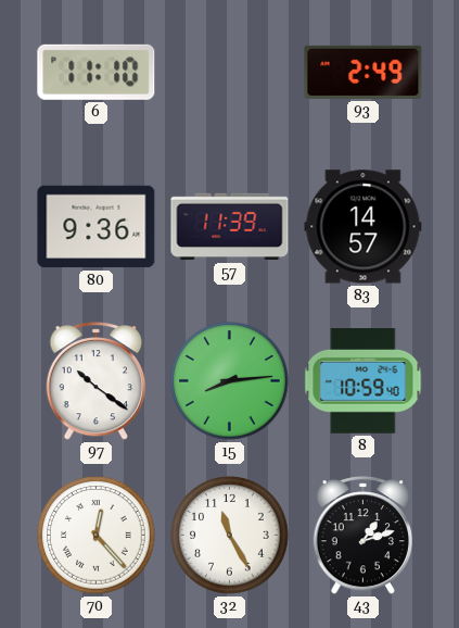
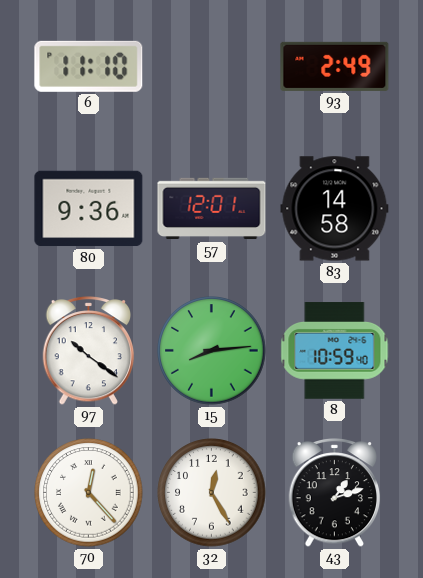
57: 11:39 -> 12:01 (212, 209)
83: 14:57 -> 14:58 (335, 209)
32: 11:25 -> 12:25 (212, 493)
